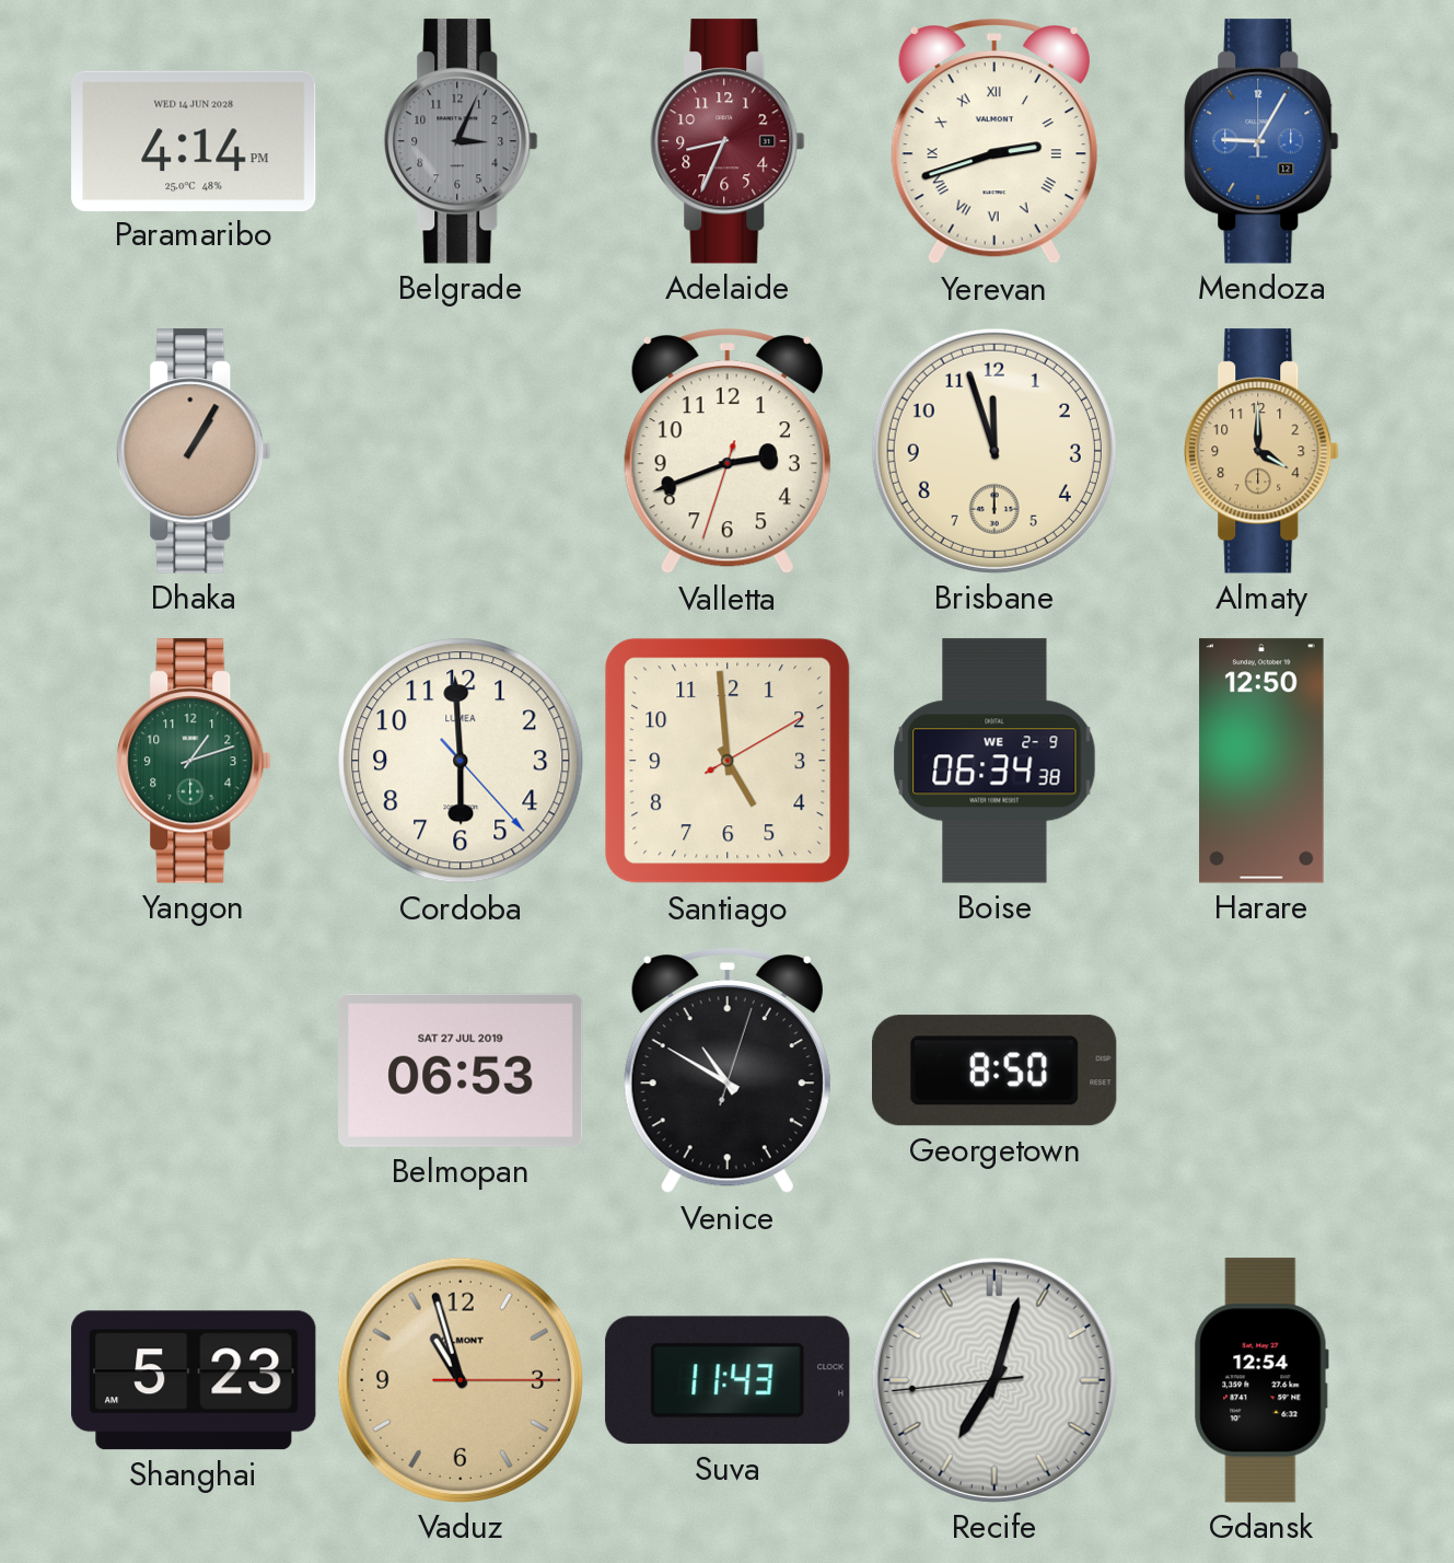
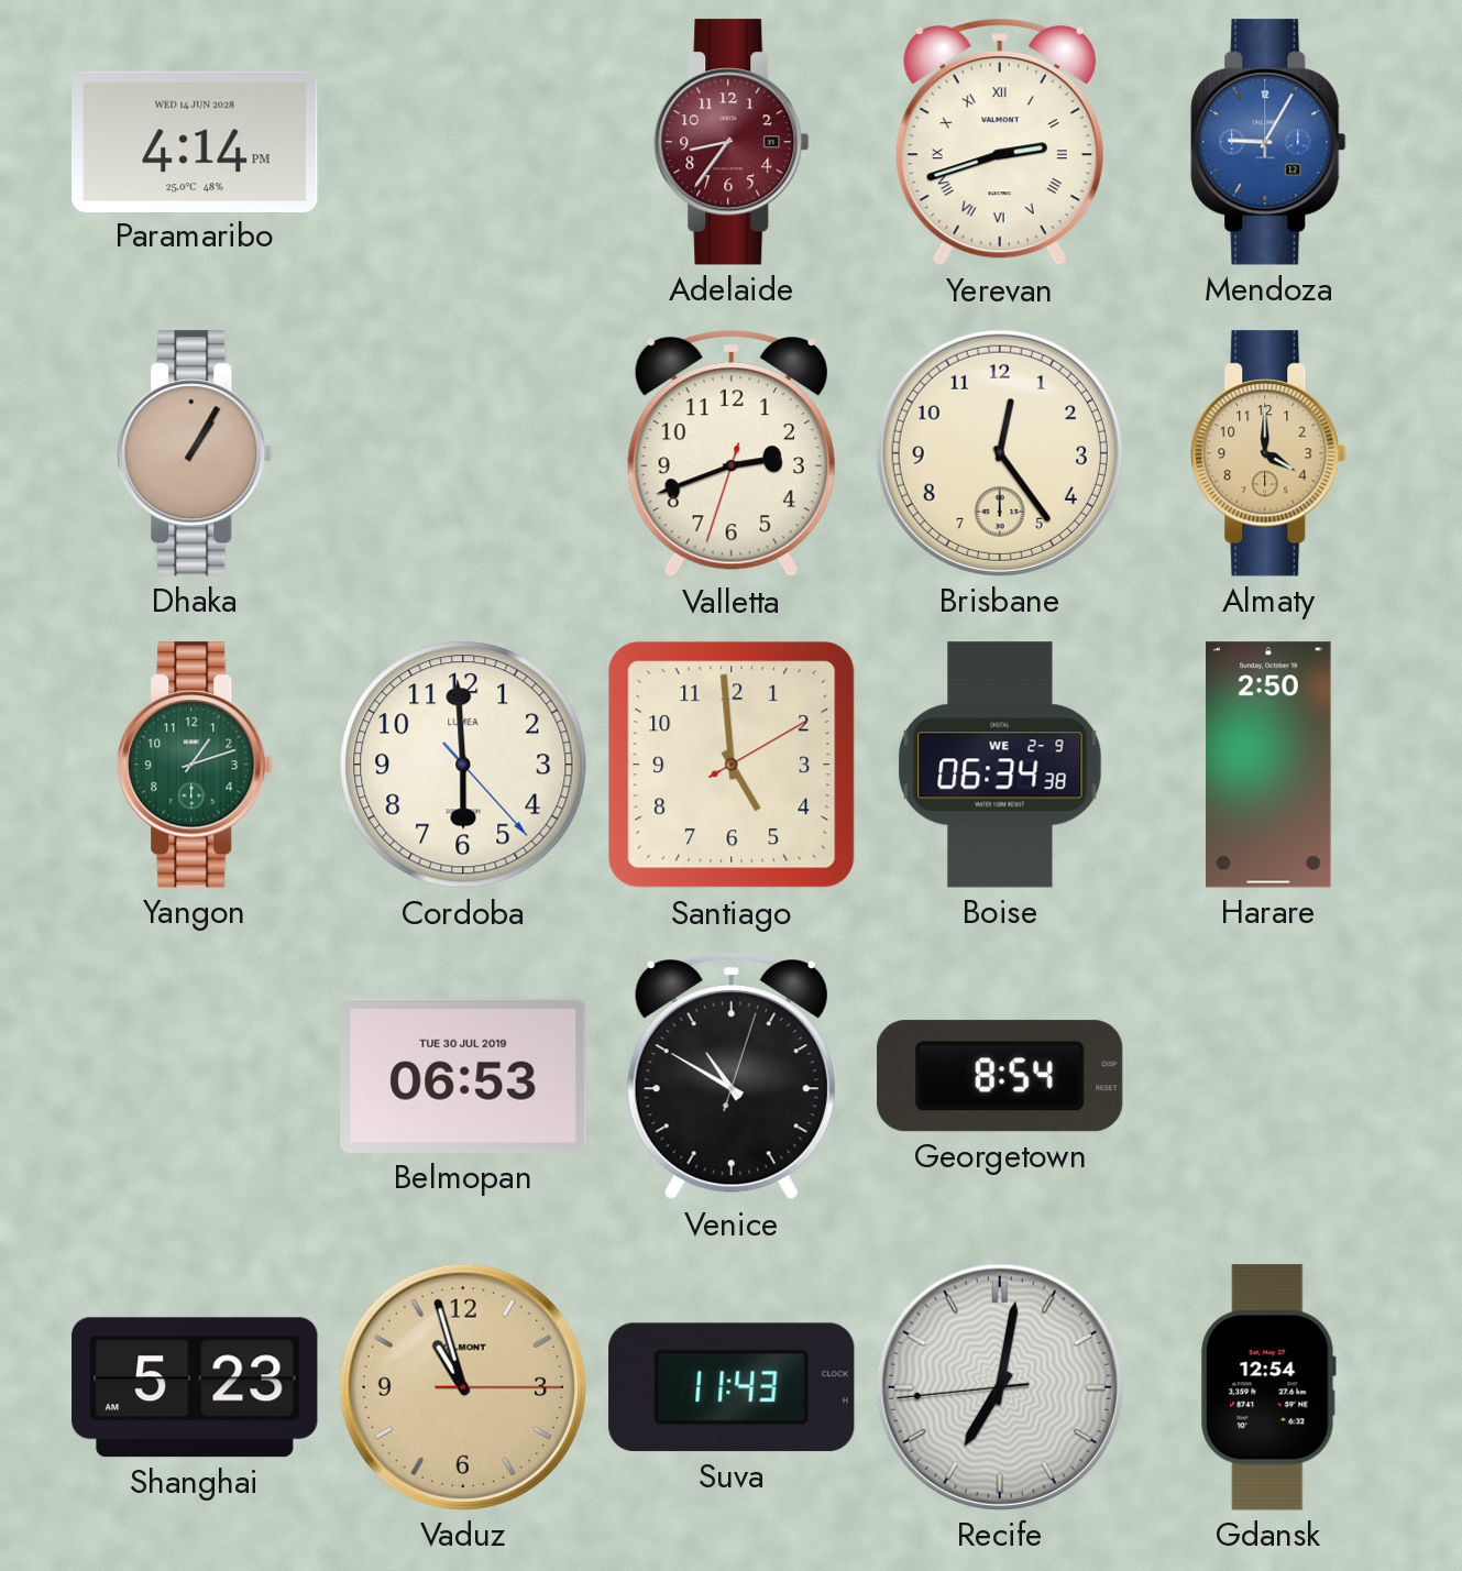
Belgrade: 3:04 -> none (461, 141)
Adelaide: 8:34 -> 8:36 (732, 142)
Brisbane: 11:57 -> 12:24 (1000, 453)
Harare: 12:50 -> 2:50 (1268, 765)
Belmopan date: SAT 27 JUL 2019 -> TUE 30 JUL 2019 (463, 1076)
Georgetown: 8:50 -> 8:54 (1001, 1076)
Recife: 7:02 -> 7:01 (1000, 1387)
